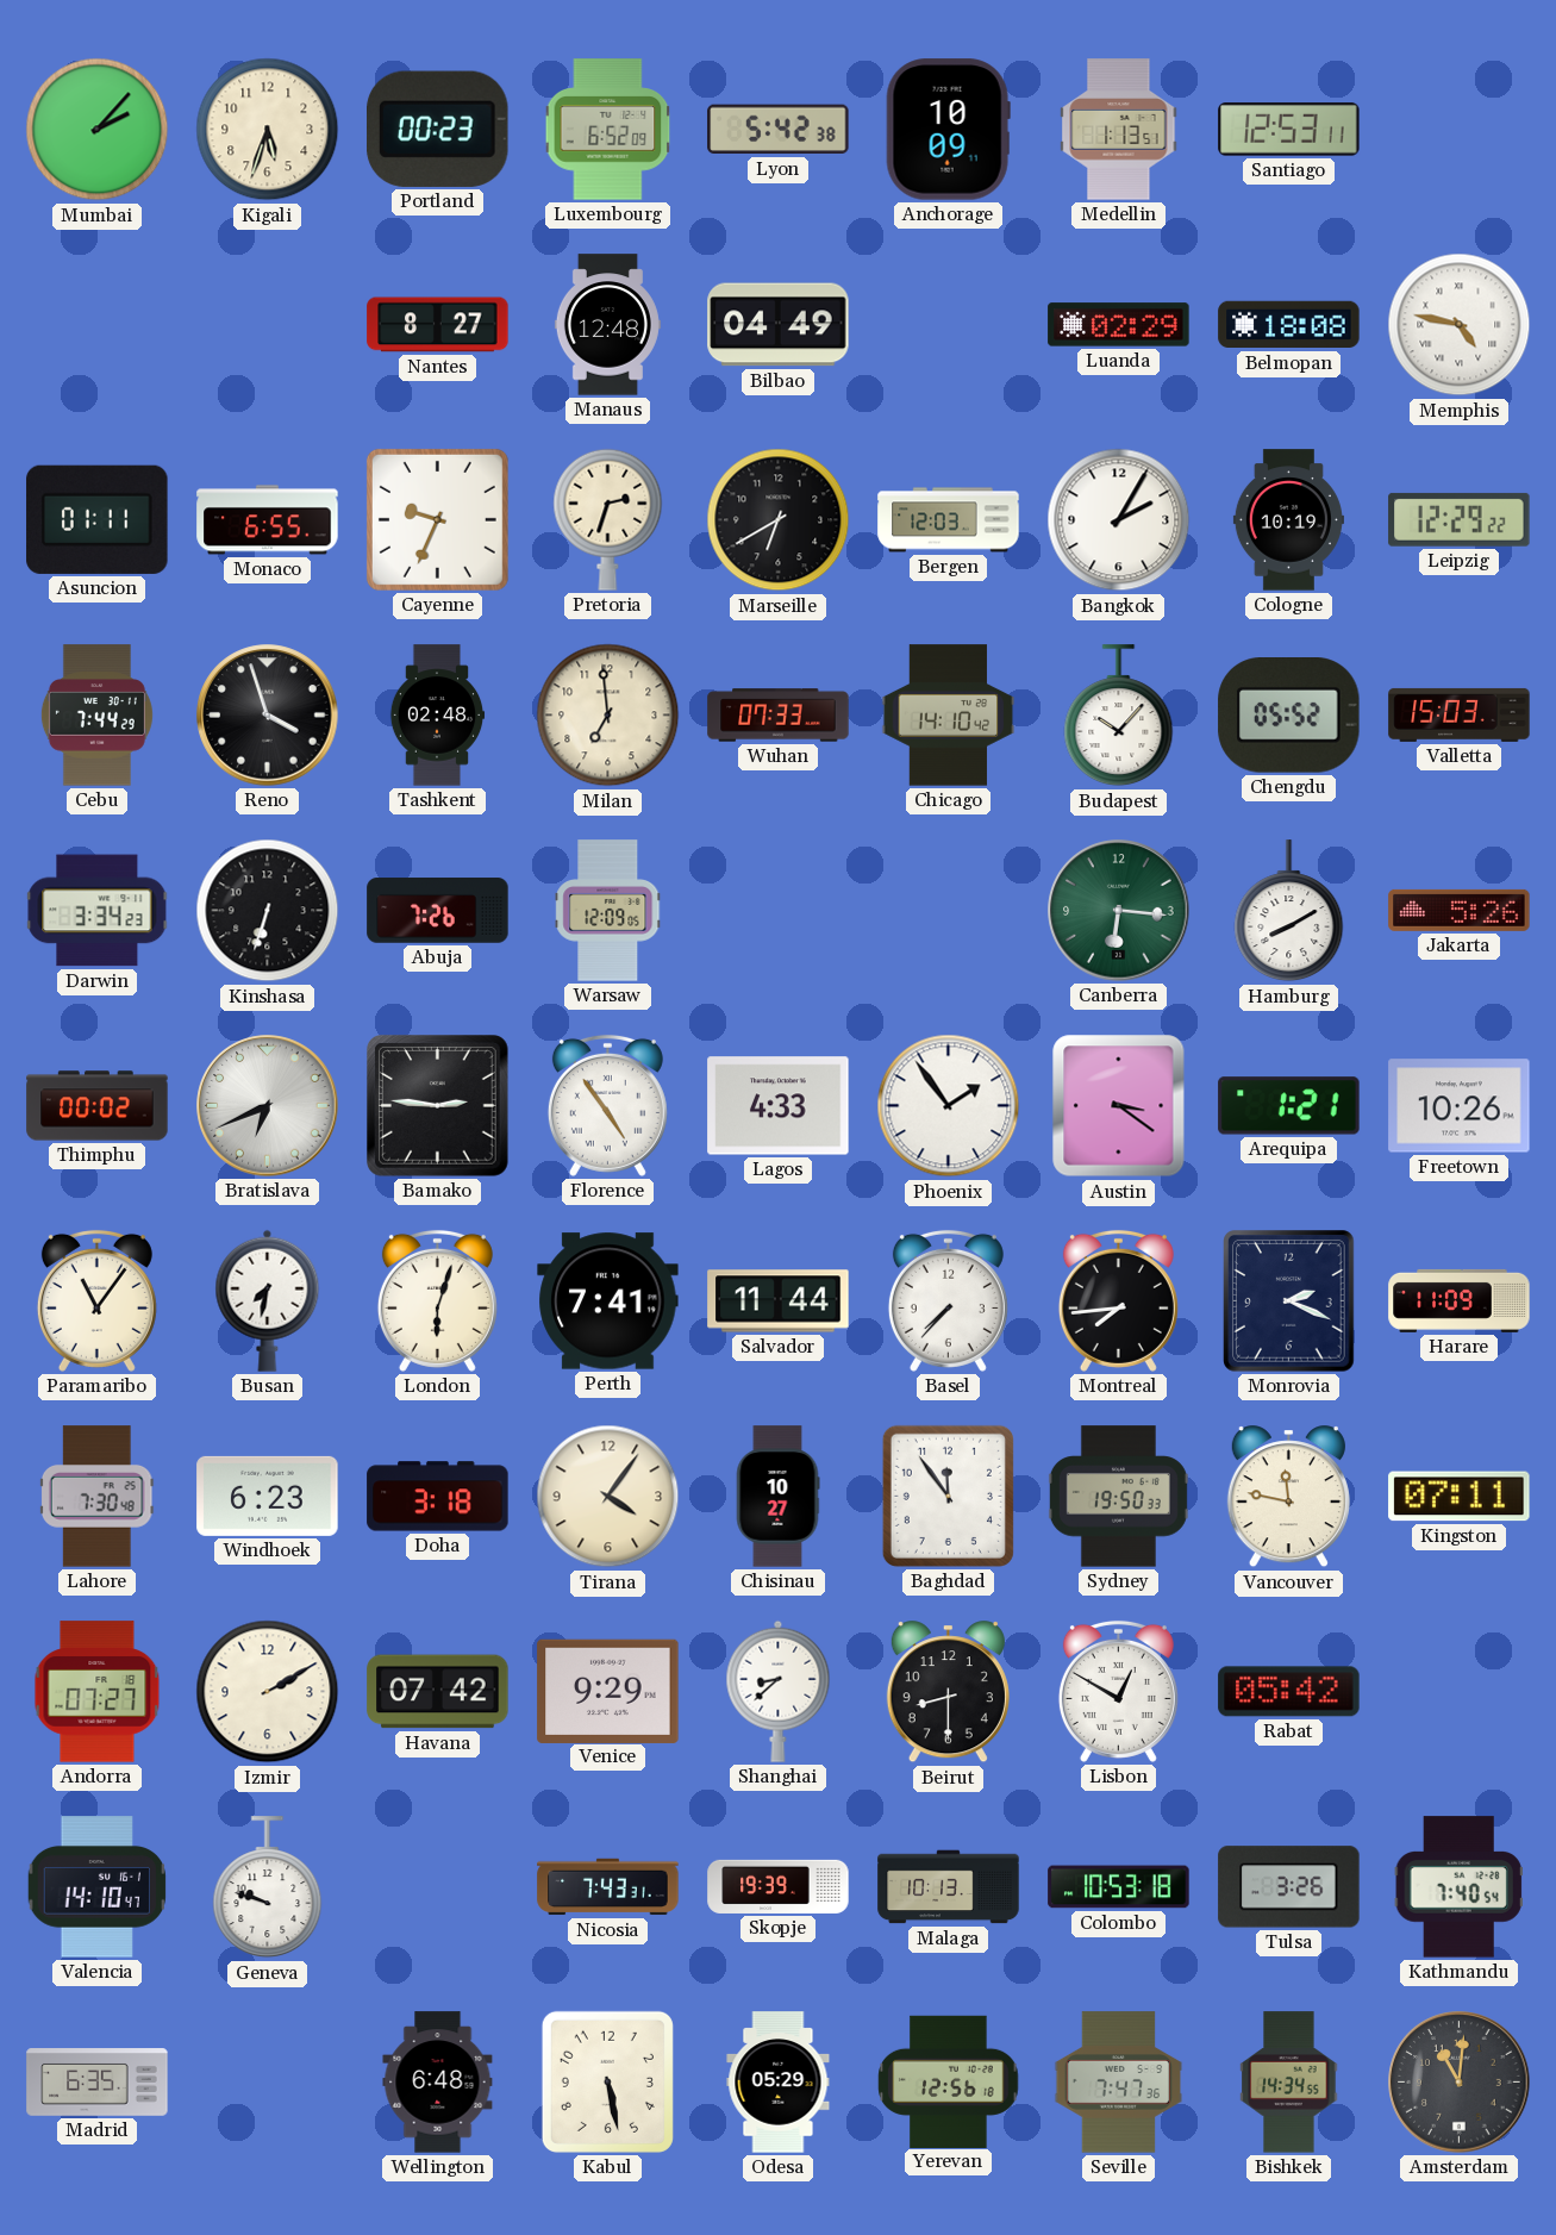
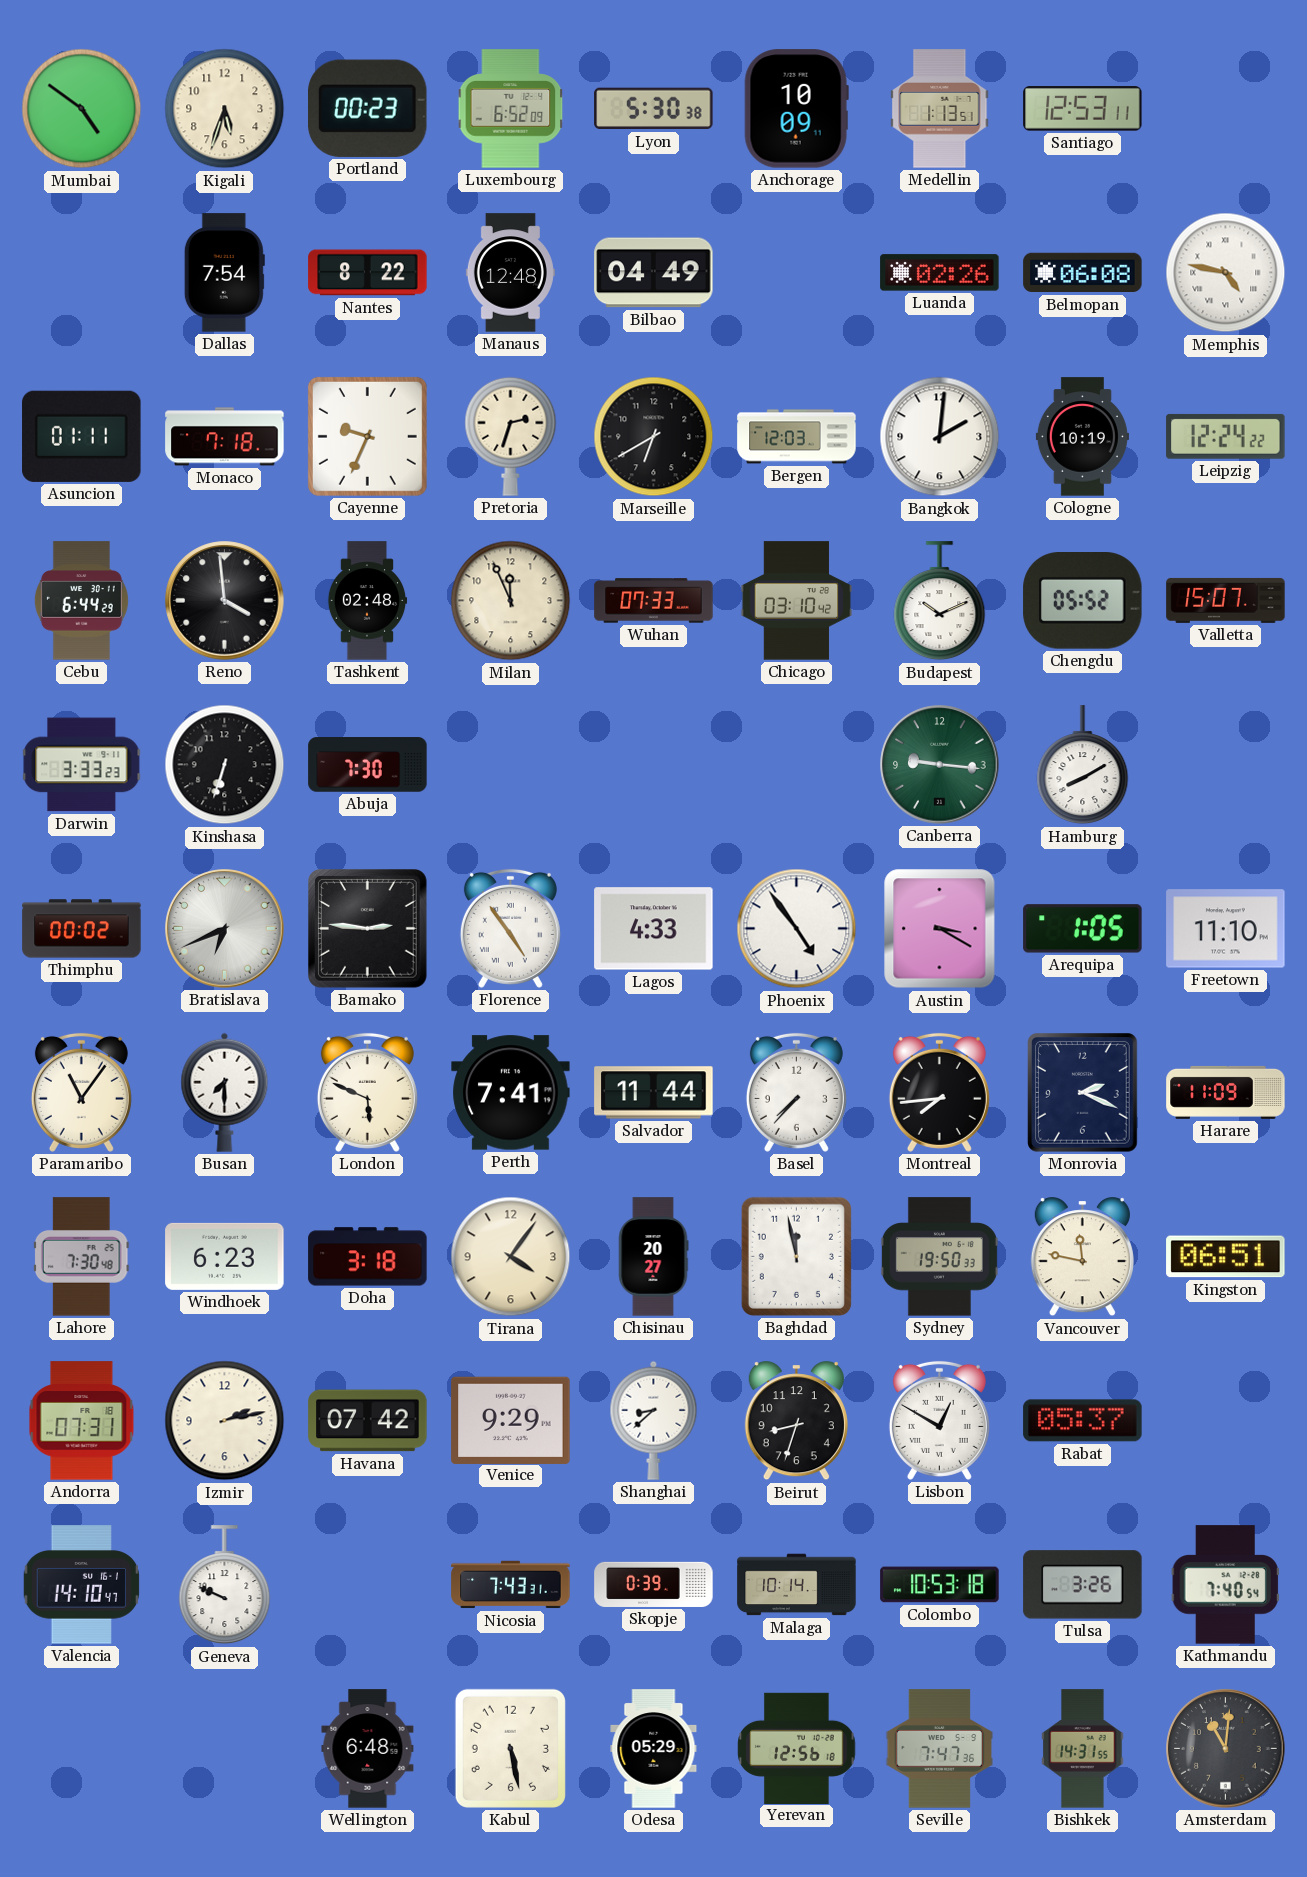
Mumbai: 2:07 -> 4:51 (82, 109)
Lyon: 5:42 -> 5:30 (654, 109)
Dallas: none -> 7:54 (224, 273)
Nantes: 8:27 -> 8:22 (368, 273)
Luanda: 02:29 -> 02:26 (940, 273)
Belmopan: 18:08 -> 06:08 (1083, 273)
Monaco: 6:55 -> 7:18 (225, 437)
Bangkok: 2:05 -> 2:01 (940, 437)
Leipzig: 12:29 -> 12:24 (1226, 436)
Cebu: 7:44 -> 6:44 (81, 601)
Reno: 3:57 -> 3:59 (225, 601)
Milan: 6:59 -> 11:56 (511, 601)
Chicago: 14:10 -> 03:10 (797, 601)
Budapest: 10:07 -> 10:11 (940, 601)
Valletta: 15:03 -> 15:07 (1226, 600)
Darwin: 3:34 -> 3:33 (82, 765)
Abuja: 7:26 -> 7:30 (368, 765)
Warsaw: 12:09 -> none (608, 911)
Canberra: 6:16 -> 9:16 (940, 765)
Jakarta: 5:26 -> none (1460, 910)
Phoenix: 1:54 -> 4:54 (797, 929)
Austin: 3:21 -> 3:20 (940, 929)
Arequipa: 1:21 -> 1:05 (1083, 929)
Freetown: 10:26 -> 11:10 (1226, 929)
Busan: 7:32 -> 7:30 (225, 1092)
London: 6:03 -> 5:49 (367, 1092)
Chisinau: 10:27 -> 20:27 (653, 1257)
Baghdad: 11:54 -> 11:58 (796, 1256)
Kingston: 07:11 -> 06:51 (1226, 1257)
Andorra: 07:27 -> 07:31 (82, 1421)
Izmir: 2:10 -> 2:13 (225, 1421)
Beirut: 8:30 -> 8:33 (796, 1421)
Rabat: 05:42 -> 05:37 (1083, 1421)
Geneva: 9:48 -> 9:49 (225, 1585)
Skopje: 19:39 -> 0:39 (654, 1584)
Malaga: 10:13 -> 10:14 (797, 1585)
Madrid: 6:35 -> none (98, 2083)
Bishkek: 14:34 -> 14:31 (1083, 1749)
